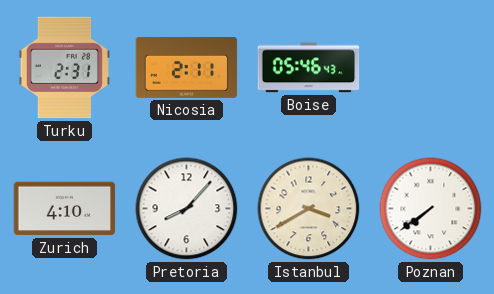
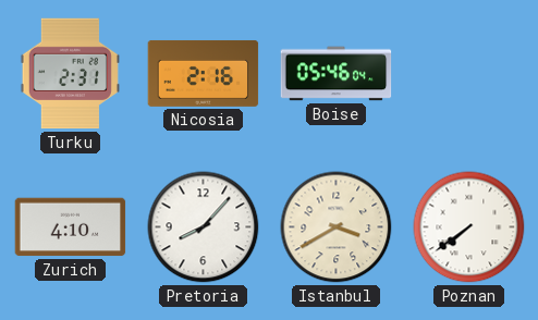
Nicosia: 2:11 -> 2:16 (204, 73)
Boise: 05:46:43 -> 05:46:04 (337, 74)
